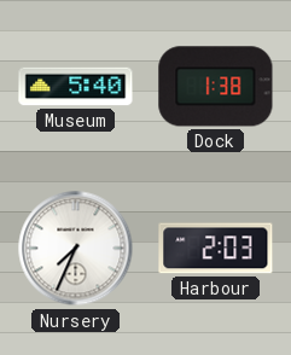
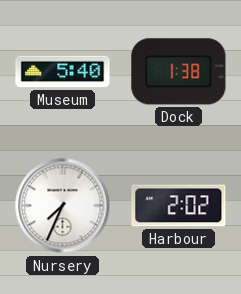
Harbour: 2:03 -> 2:02 (179, 206)
